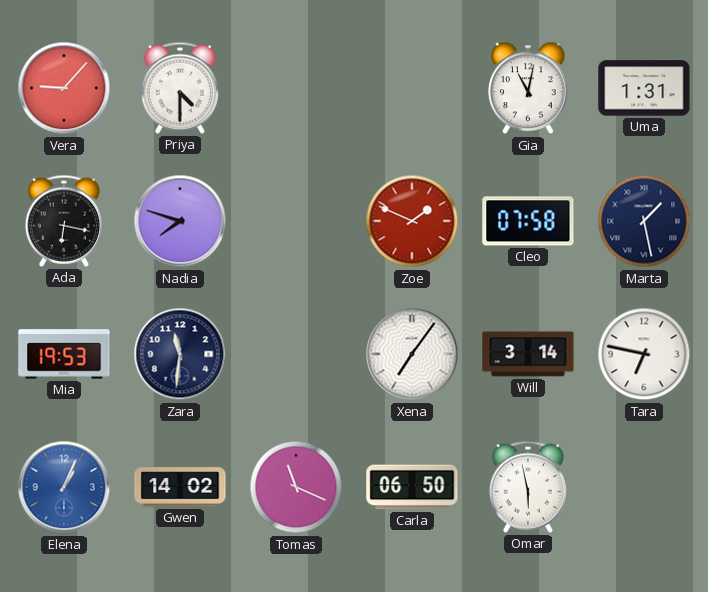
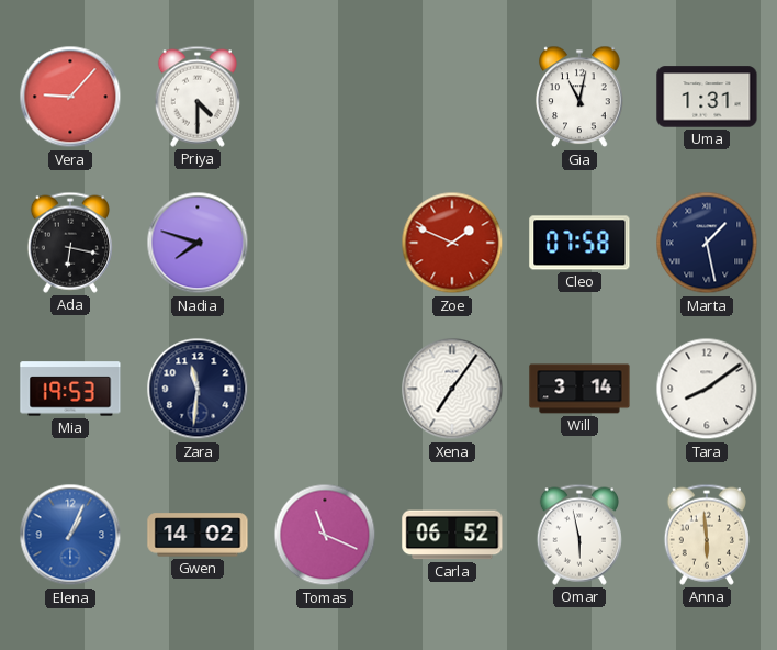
Tara: 6:47 -> 8:09 (707, 389)
Carla: 06:50 -> 06:52 (452, 535)
Anna: none -> 5:59 (707, 535)
